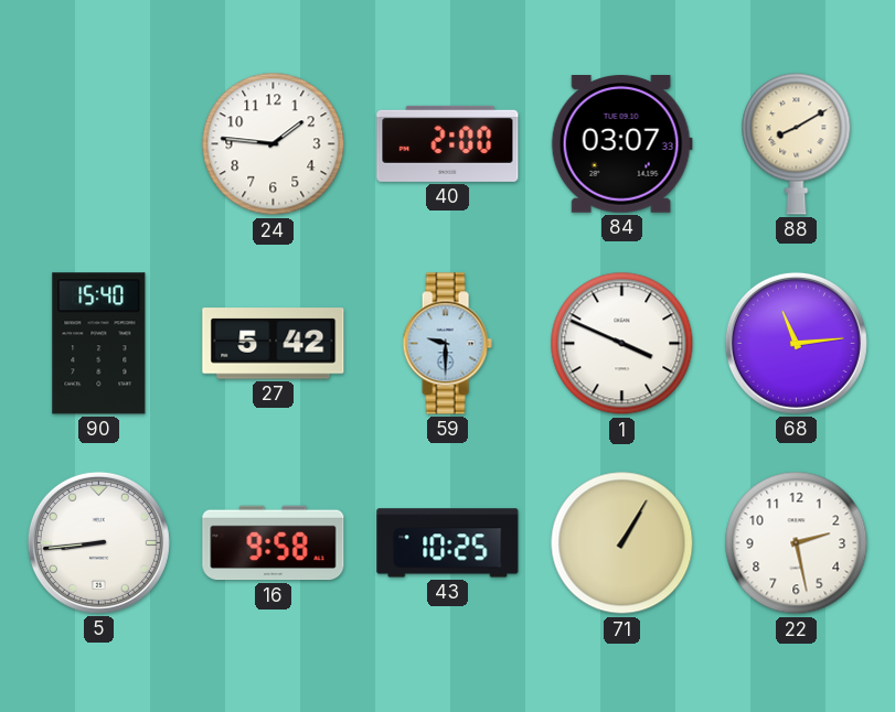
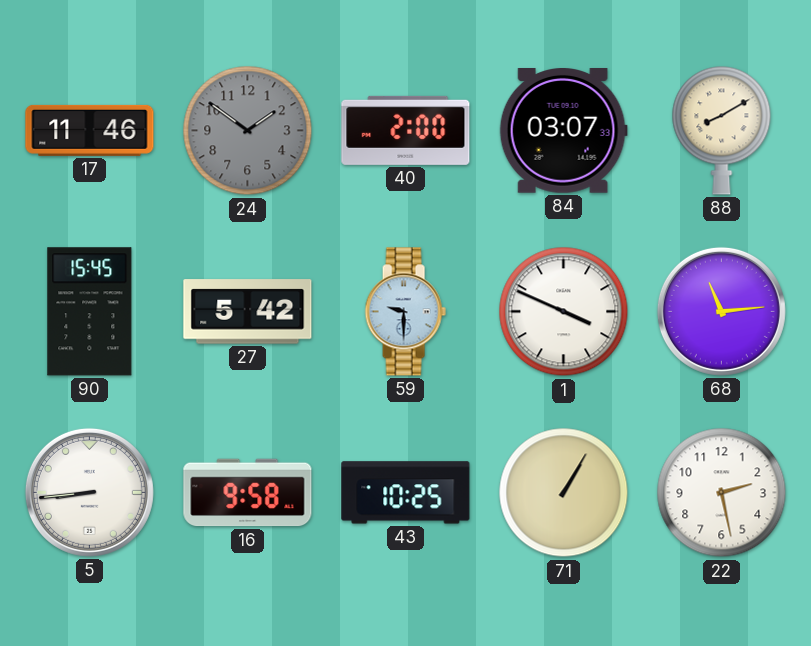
17: none -> 11:46 (90, 130)
24: 1:46 -> 1:51 (248, 131)
24 dial: white -> grey (248, 131)
90: 15:40 -> 15:45 (90, 312)
